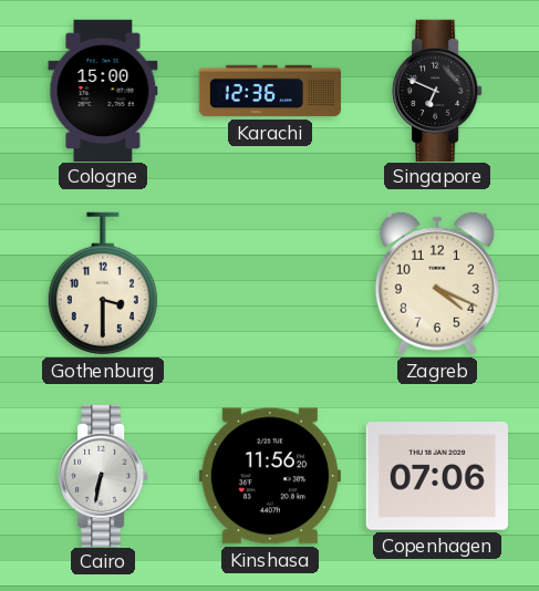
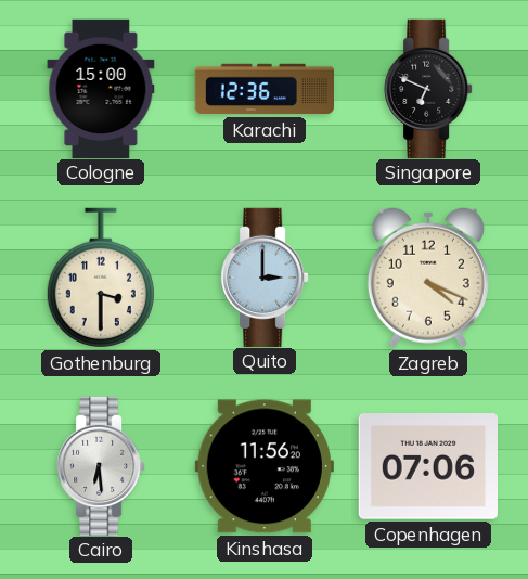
Quito: none -> 3:00 (265, 276)
Cairo: 6:32 -> 6:29 (101, 465)
